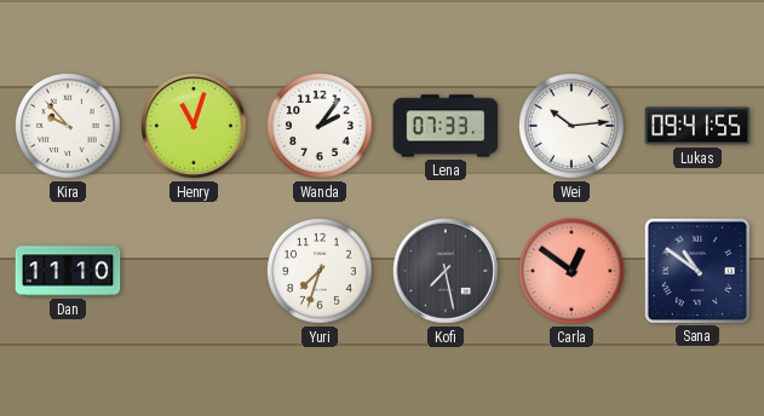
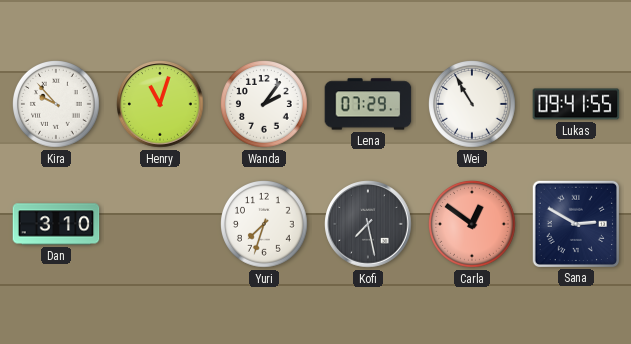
Lena: 07:33 -> 07:29 (368, 104)
Wei: 10:14 -> 10:55 (473, 105)
Dan: 11:10 -> 3:10 (56, 224)
Sana: 10:51 -> 2:50 (575, 223)
